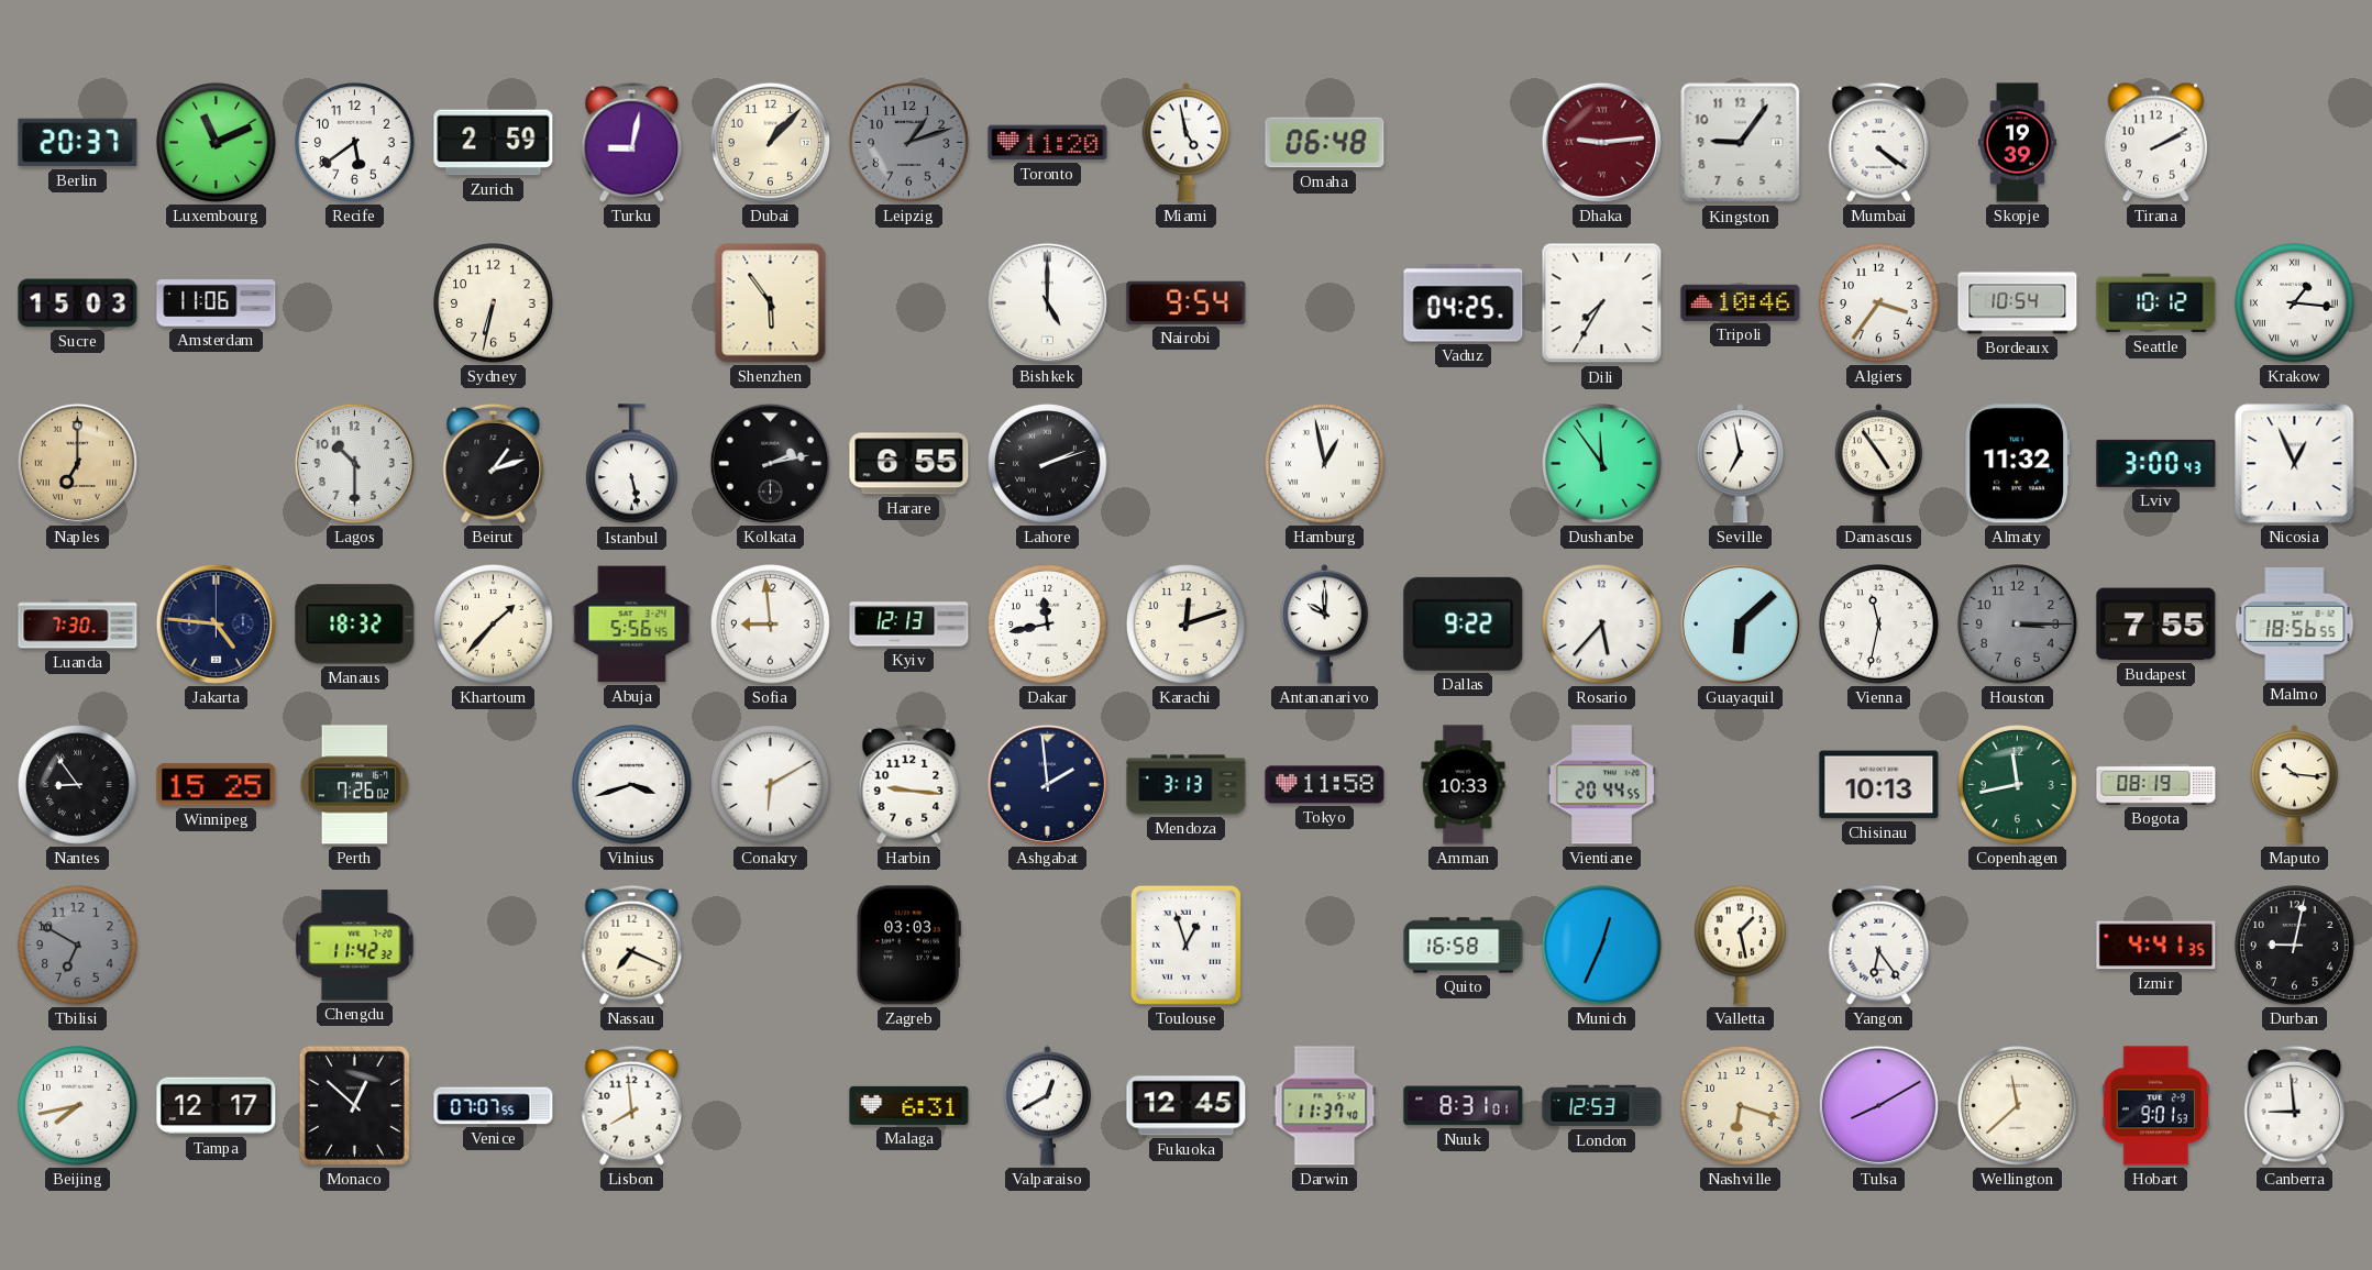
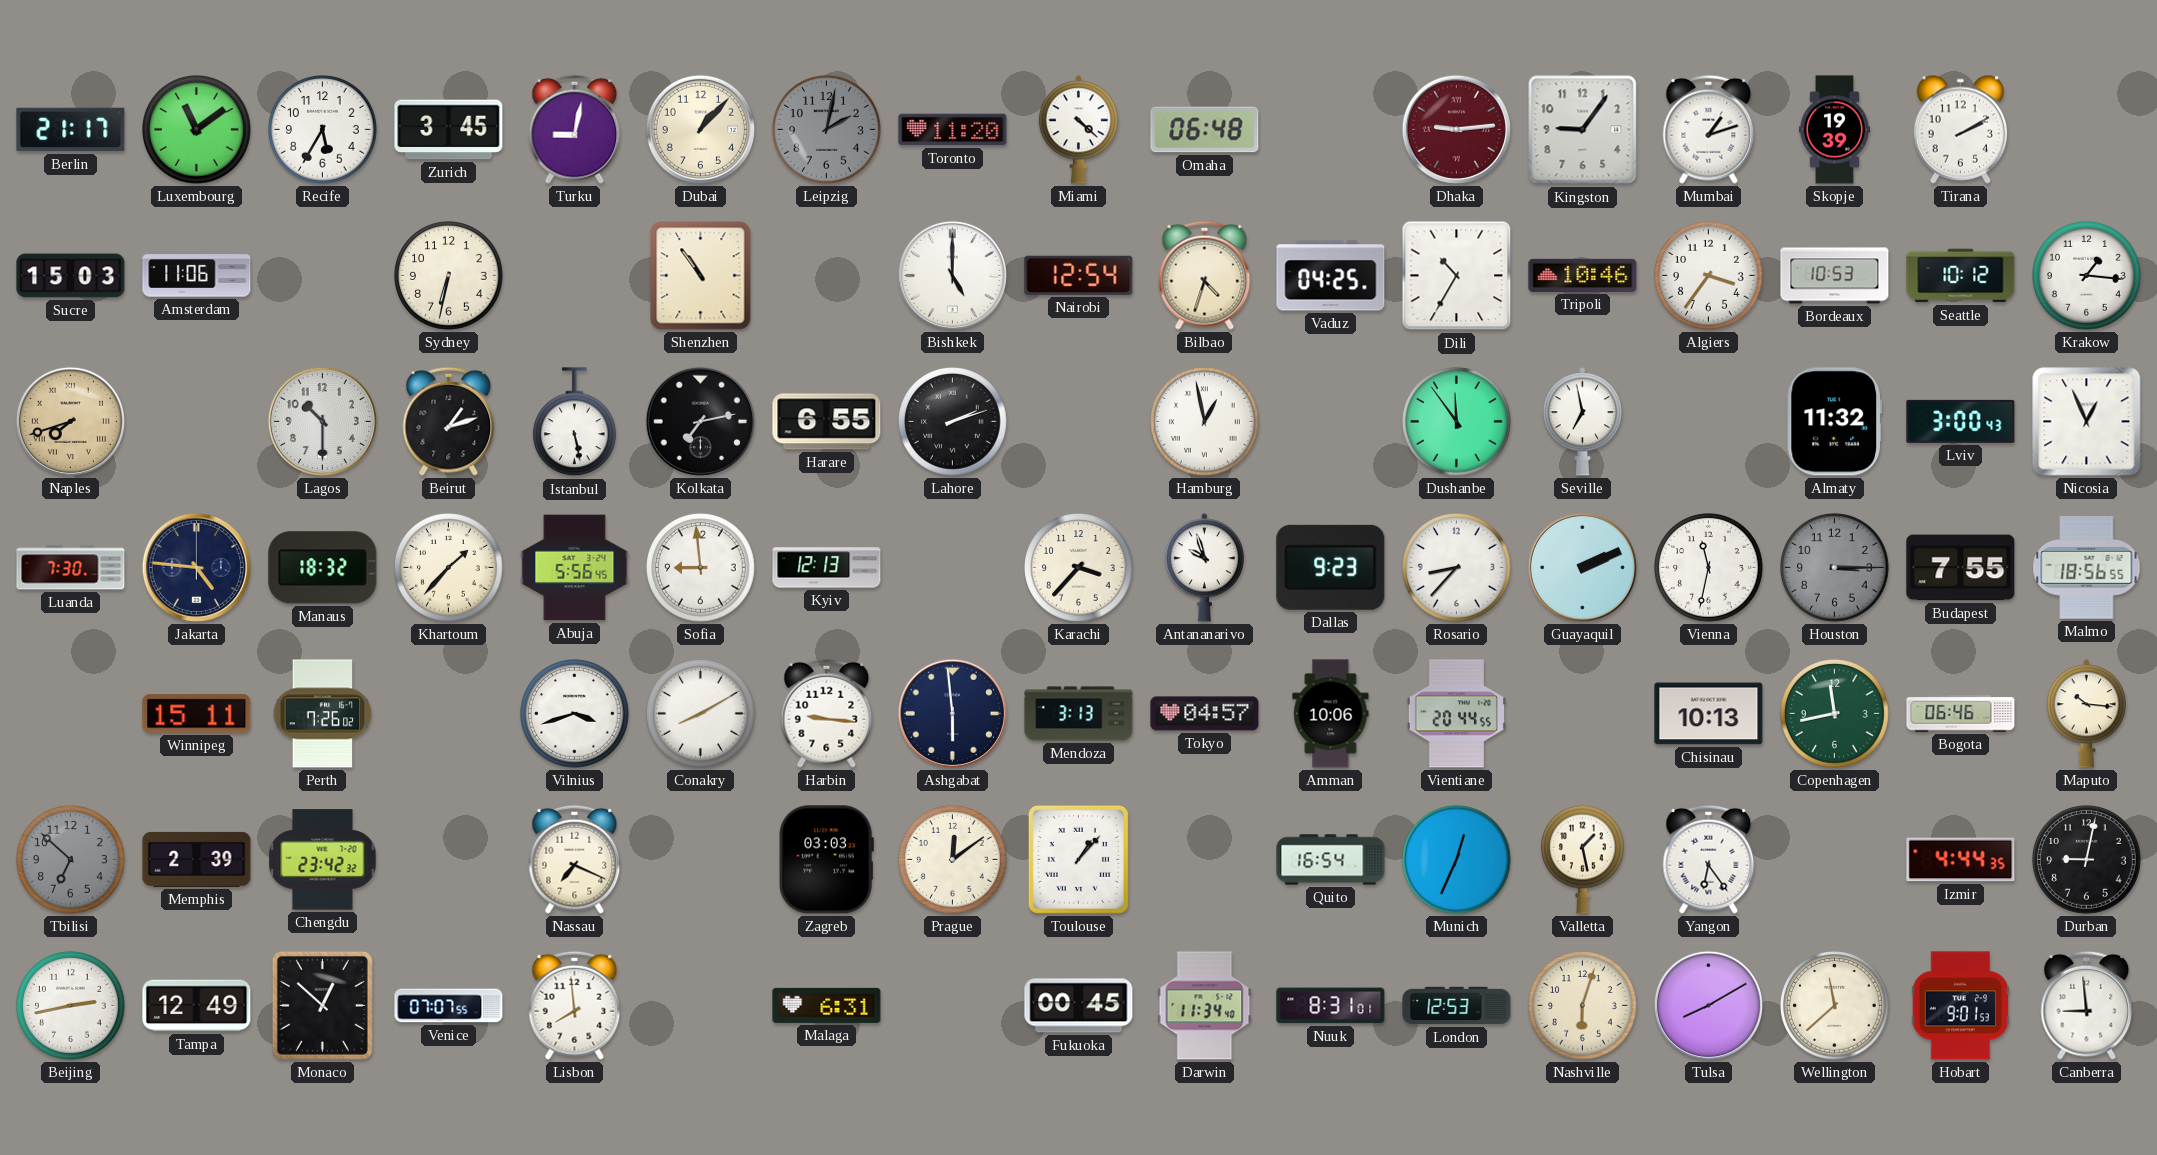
Berlin: 20:37 -> 21:17 (71, 130)
Luxembourg: 11:11 -> 11:09 (197, 130)
Recife: 5:39 -> 5:35 (323, 130)
Zurich: 2:59 -> 3:45 (449, 130)
Leipzig: 1:12 -> 2:02 (827, 130)
Miami: 4:58 -> 4:22 (1078, 130)
Mumbai: 4:21 -> 1:12 (1709, 129)
Shenzhen: 5:54 -> 10:54 (701, 276)
Nairobi: 9:54 -> 12:54 (1079, 275)
Bilbao: none -> 4:33 (1205, 275)
Dili: 7:35 -> 10:35 (1457, 276)
Bordeaux: 10:54 -> 10:53 (1835, 276)
Krakow numerals: Roman -> Arabic (2087, 276)
Naples: 7:00 -> 7:42 (70, 421)
Kolkata: 2:13 -> 7:13 (700, 421)
Damascus: 4:54 -> none (1878, 464)
Dakar: 11:43 -> none (1048, 625)
Karachi: 12:12 -> 3:37 (1079, 568)
Antananarivo: 10:00 -> 9:57 (1204, 568)
Dallas: 9:22 -> 9:23 (1331, 567)
Rosario: 5:37 -> 8:37 (1457, 568)
Guayaquil: 6:08 -> 2:11 (1582, 567)
Nantes: 8:54 -> none (78, 785)
Winnipeg: 15:25 -> 15:11 (197, 714)
Conakry: 6:10 -> 8:10 (701, 714)
Ashgabat: 1:59 -> 5:59 (952, 713)
Tokyo: 11:58 -> 04:57 (1205, 714)
Amman: 10:33 -> 10:06 (1331, 714)
Bogota: 08:19 -> 06:46 (1961, 714)
Tbilisi: 6:50 -> 6:52 (71, 860)
Memphis: none -> 2:39 (197, 859)
Chengdu: 11:42 -> 23:42 (323, 860)
Prague: none -> 12:09 (953, 860)
Toulouse: 12:57 -> 1:07 (1078, 859)
Quito: 16:58 -> 16:54 (1331, 860)
Izmir: 4:41 -> 4:44 (1961, 860)
Beijing: 7:43 -> 2:43 (71, 1006)
Tampa: 12:17 -> 12:49 (197, 1006)
Valparaiso: 12:40 -> none (1047, 1106)
Fukuoka: 12:45 -> 00:45 (1079, 1006)
Darwin: 11:37 -> 11:34 (1205, 1006)
Nashville: 6:18 -> 6:03 (1583, 1006)
